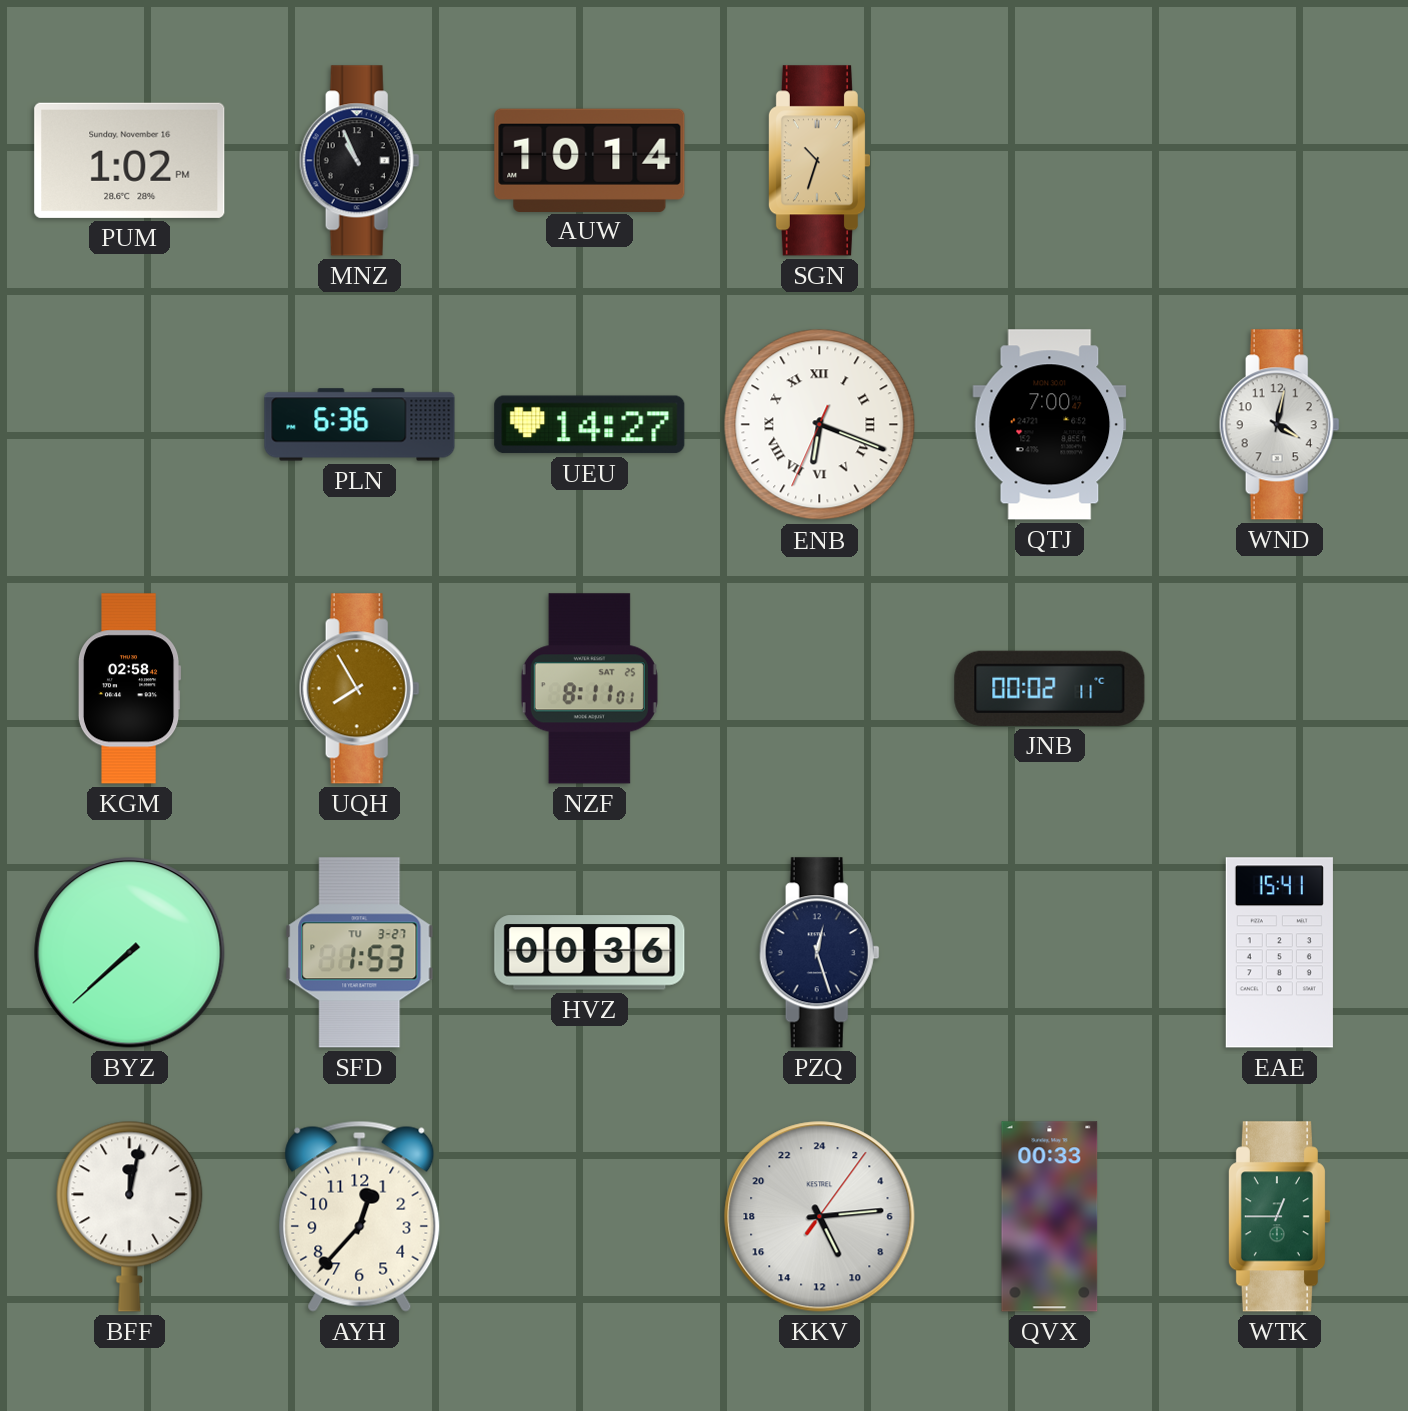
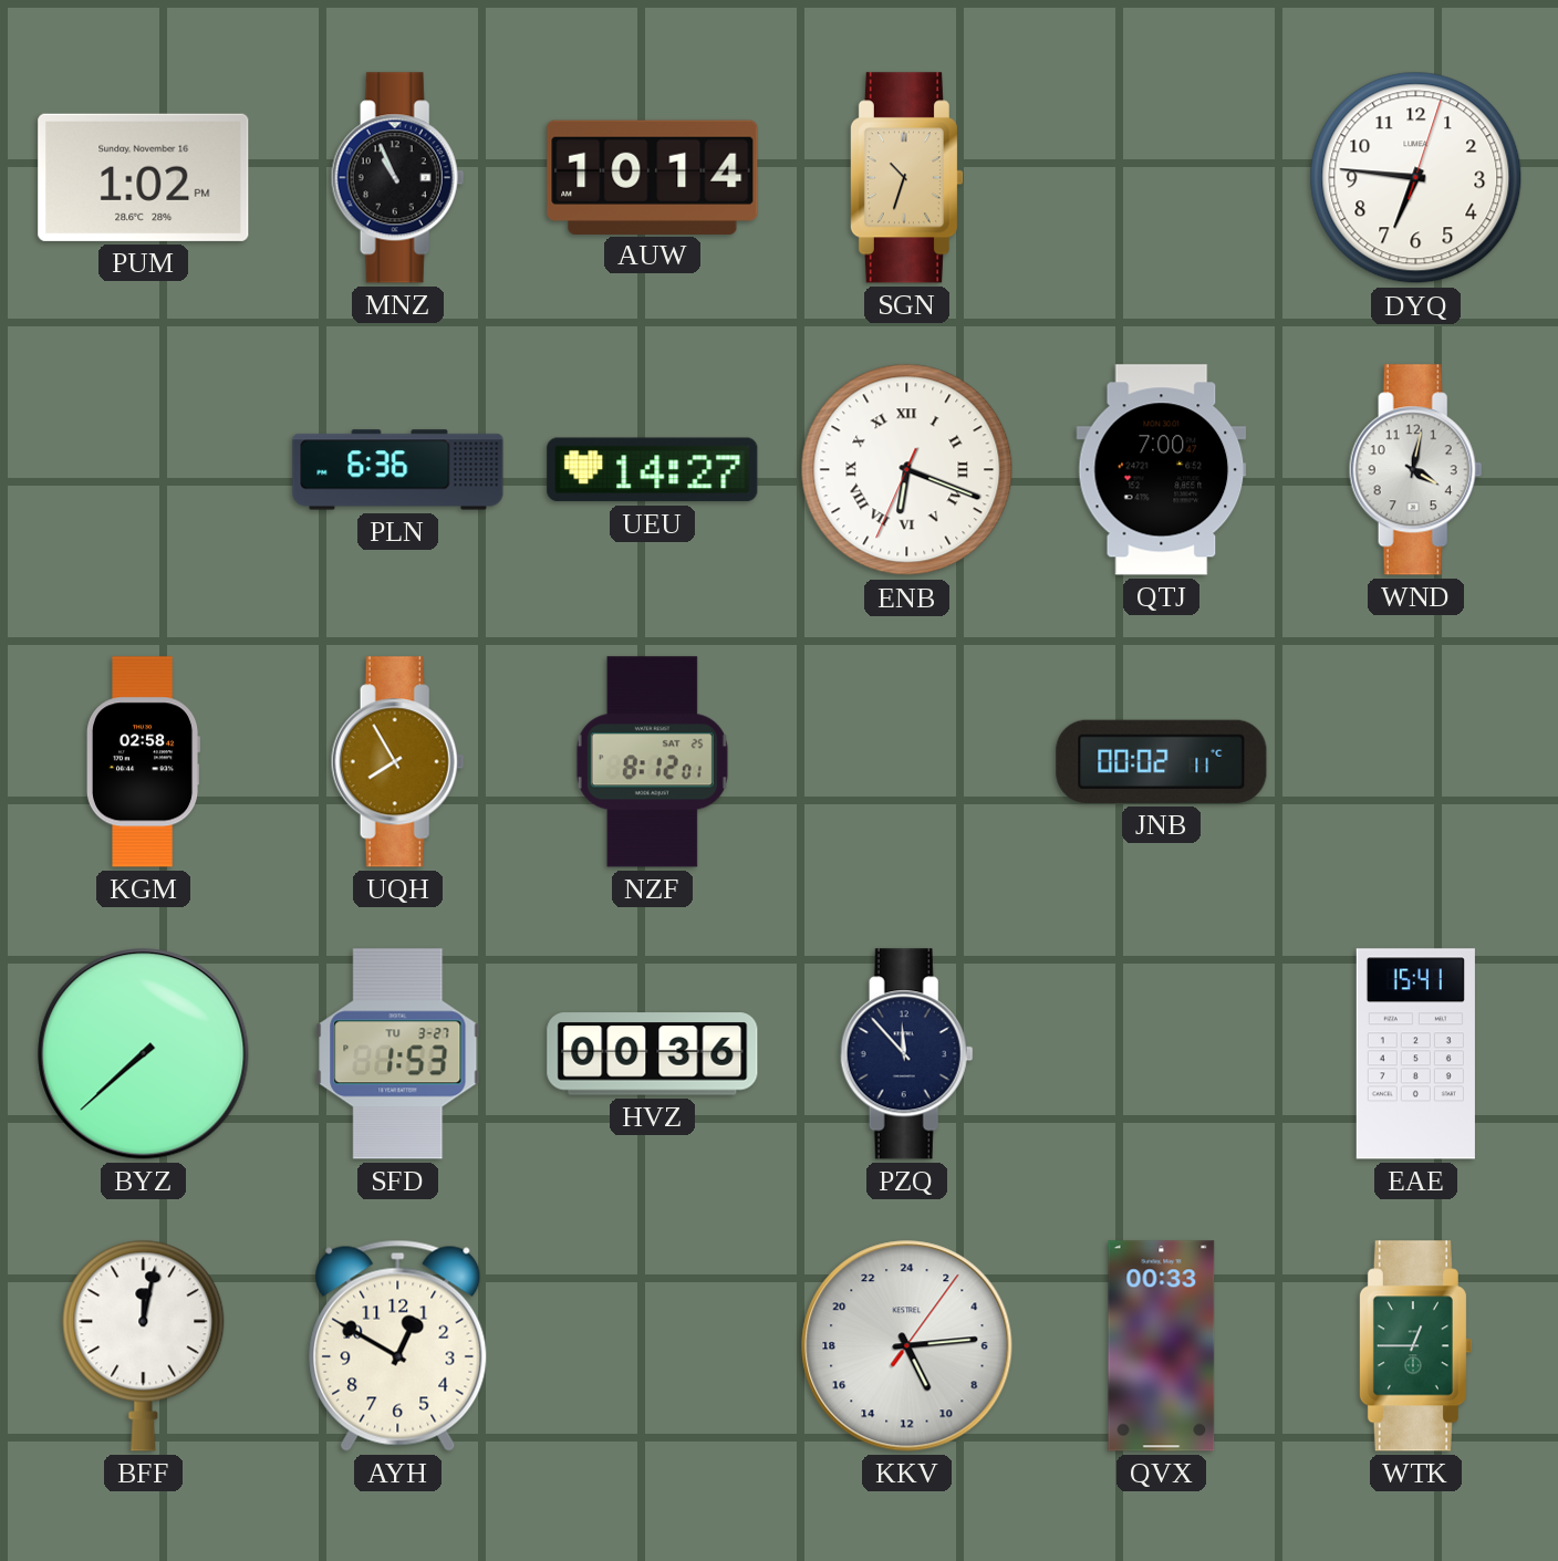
DYQ: none -> 6:46 (1416, 178)
NZF: 8:11 -> 8:12 (652, 762)
PZQ: 12:27 -> 11:53 (906, 1054)
AYH: 12:37 -> 12:50 (398, 1345)
